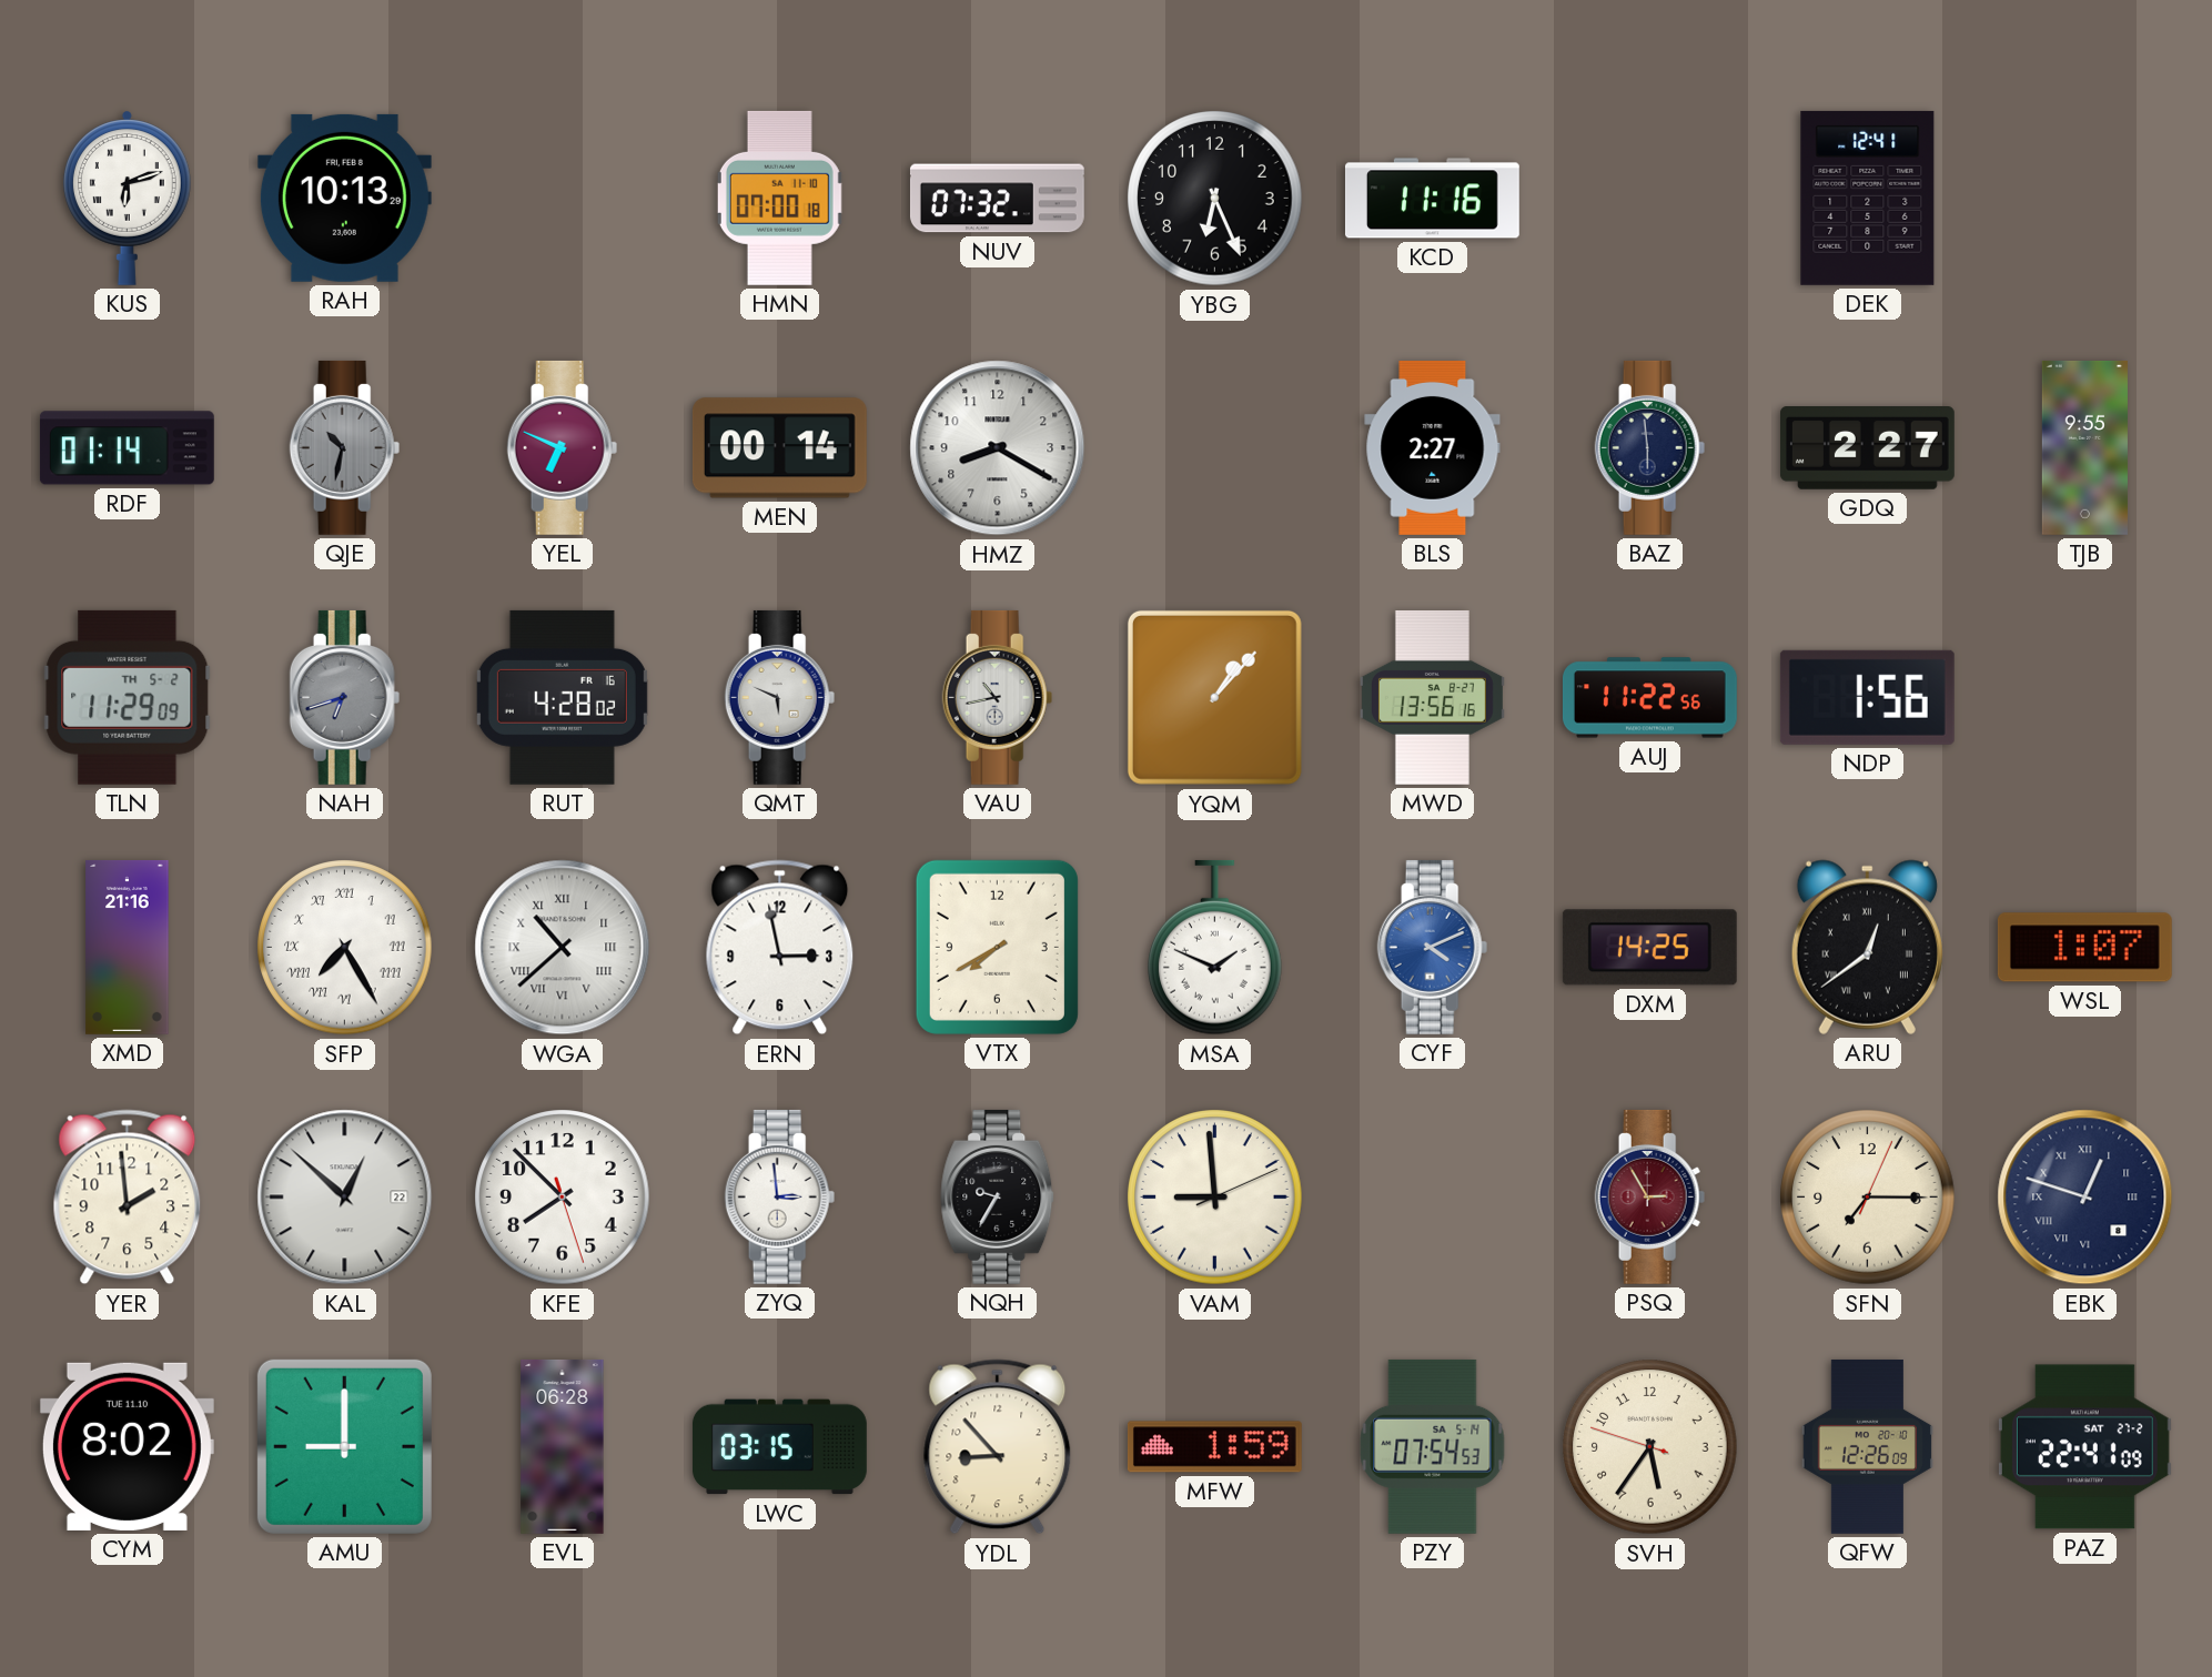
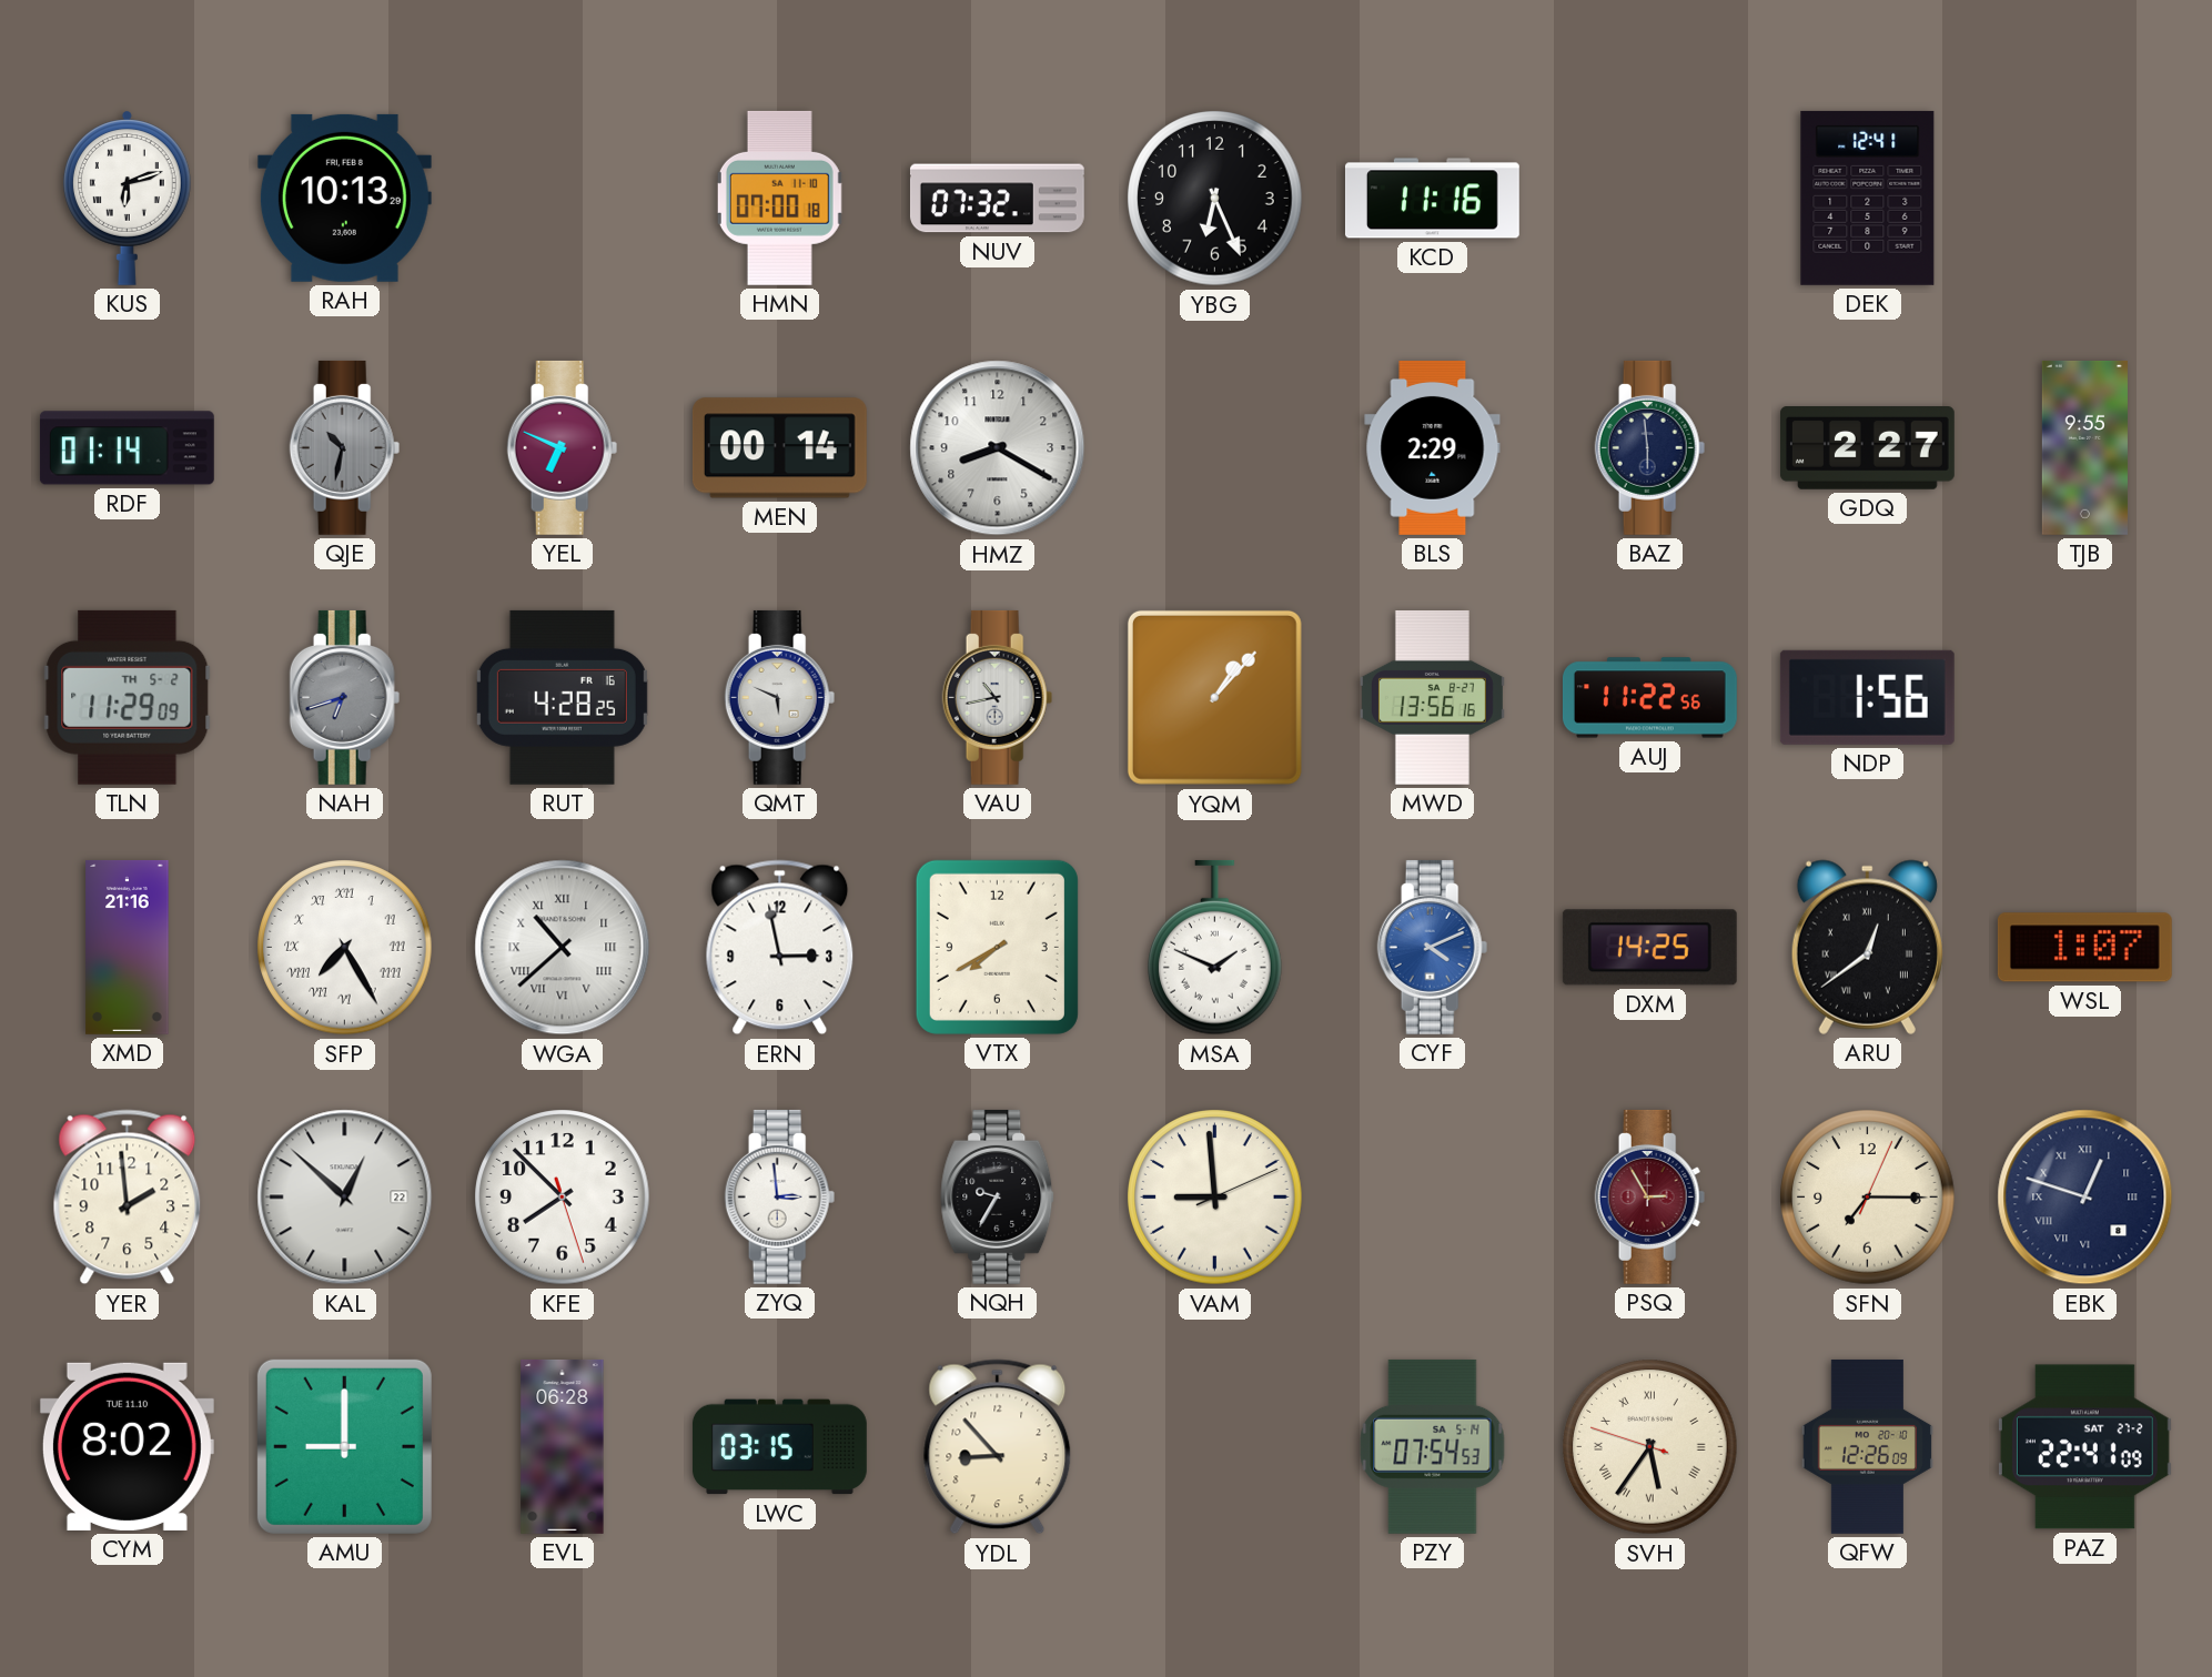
BLS: 2:27 -> 2:29 (1433, 447)
RUT: 4:28:02 -> 4:28:25 (562, 697)
MFW: 1:59 -> none (1214, 1447)
SVH numerals: Arabic -> Roman (1650, 1447)
